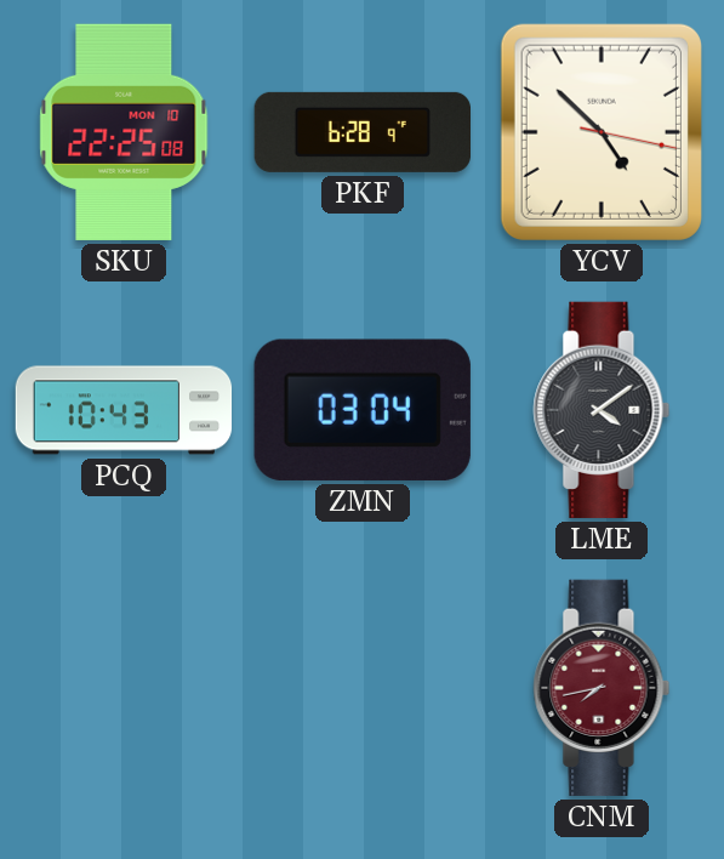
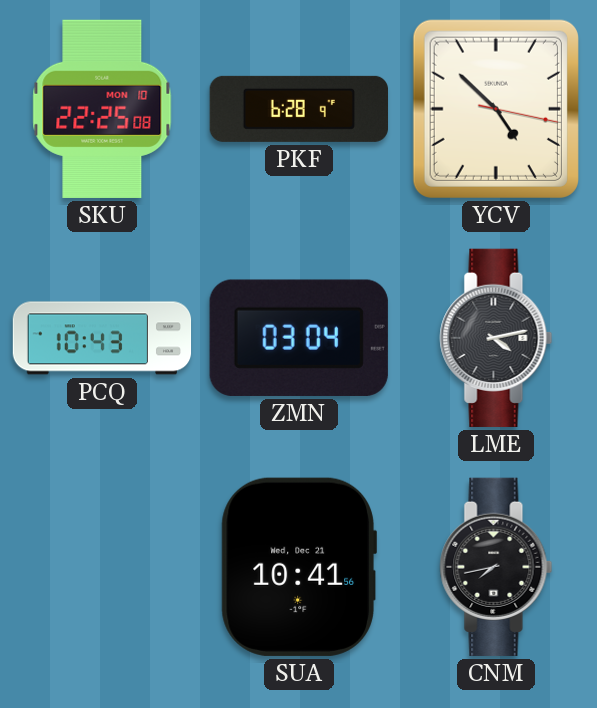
LME: 4:09 -> 4:13 (496, 338)
SUA: none -> 10:41 (299, 567)
CNM dial: burgundy -> black (496, 567)
